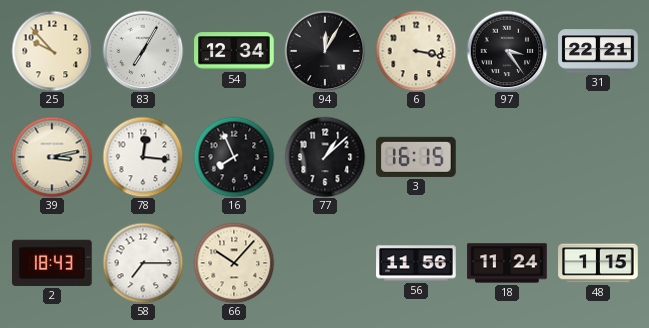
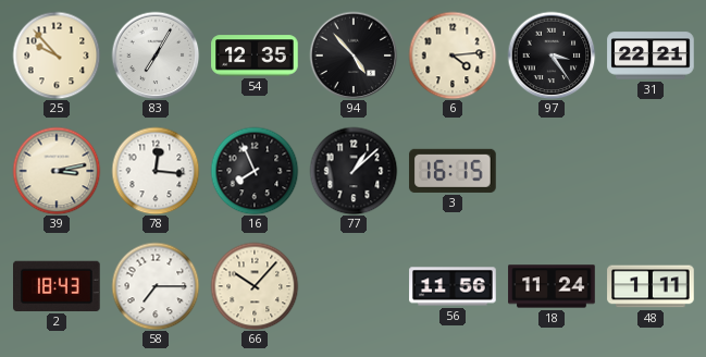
54: 12:34 -> 12:35 (255, 56)
94: 12:05 -> 4:53 (354, 56)
6: 3:17 -> 4:14 (453, 56)
48: 1:15 -> 1:11 (651, 286)
